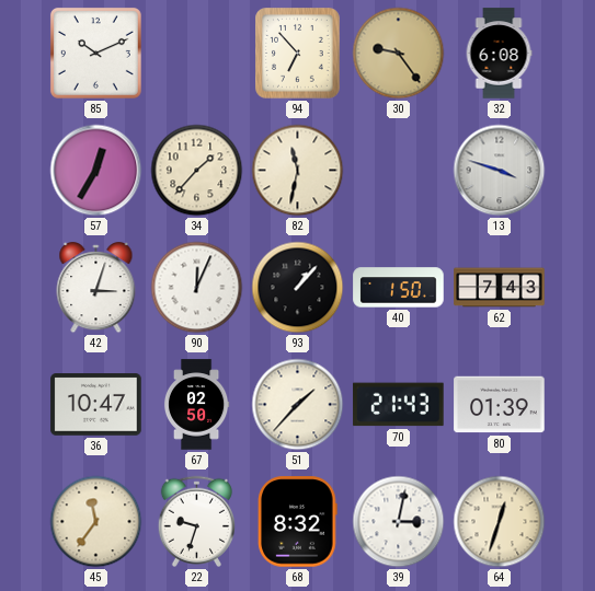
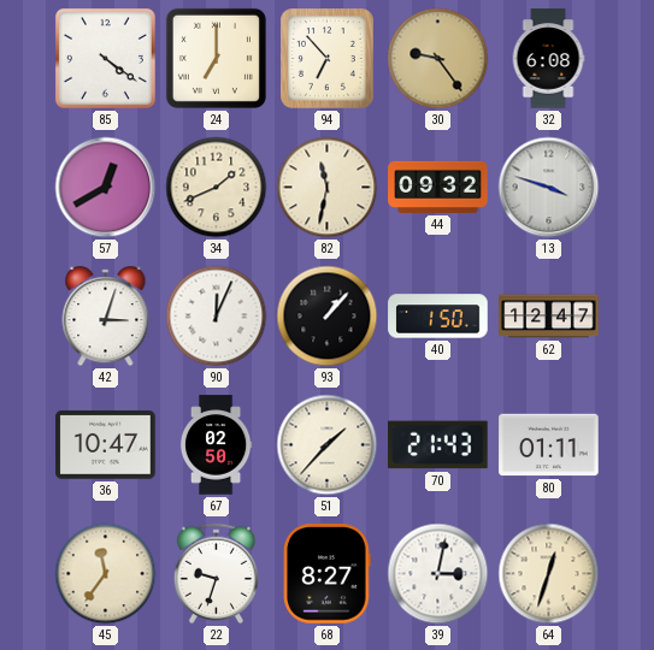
85: 10:11 -> 4:21 (105, 58)
24: none -> 7:00 (216, 58)
57: 12:35 -> 12:40 (106, 188)
34: 1:37 -> 1:41 (217, 188)
44: none -> 09:32 (438, 187)
62: 7:43 -> 12:47 (549, 317)
80: 01:39 -> 01:11 (549, 445)
68: 8:32 -> 8:27 (328, 574)
